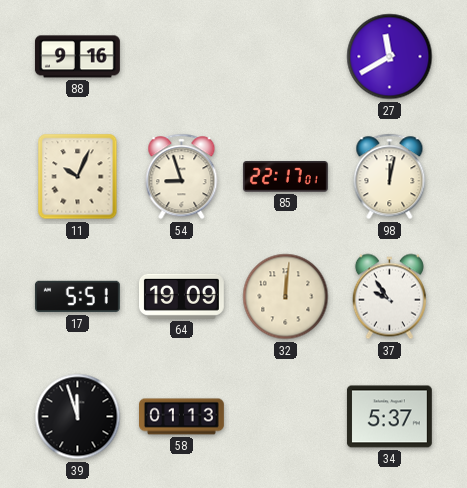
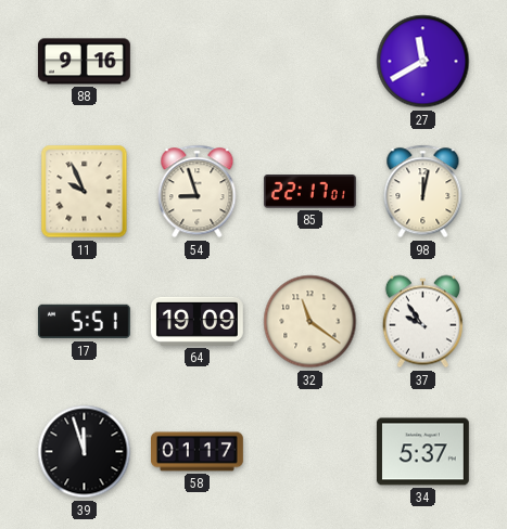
11: 10:04 -> 9:56 (85, 192)
32: 12:01 -> 11:21 (310, 322)
58: 01:13 -> 01:17 (198, 452)
